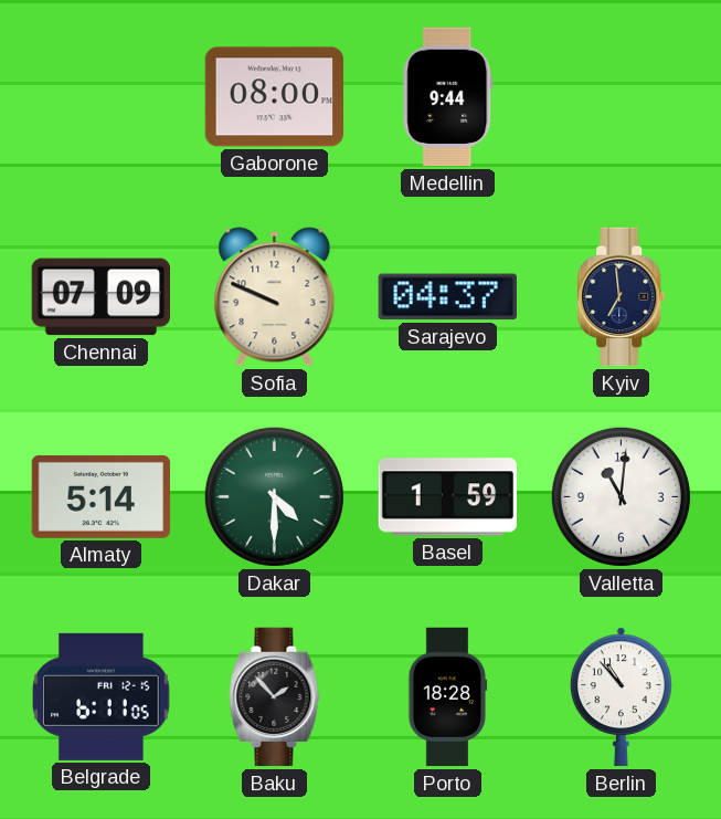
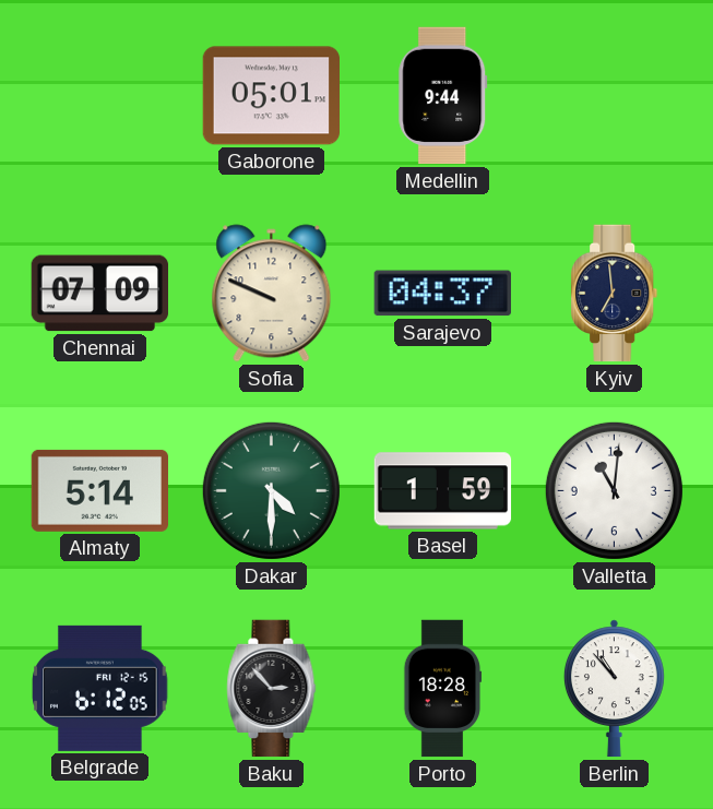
Gaborone: 08:00 -> 05:01 (271, 96)
Belgrade: 6:11 -> 6:12 (100, 688)
Baku: 1:53 -> 2:53 (272, 689)
